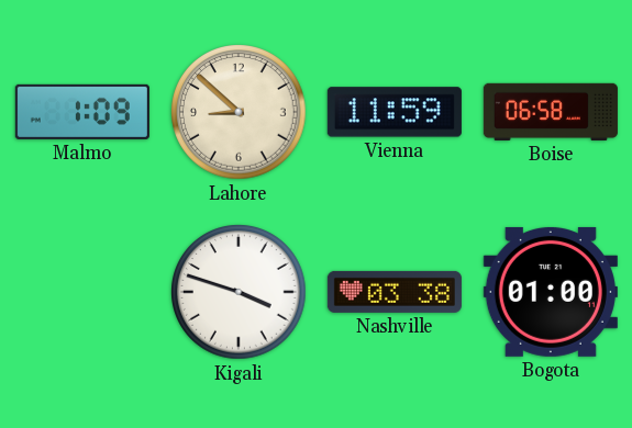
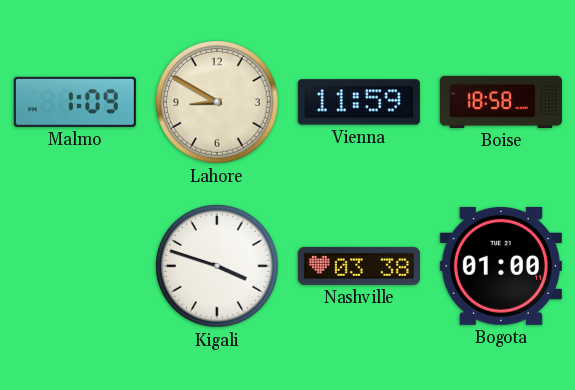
Lahore: 8:52 -> 8:50 (217, 102)
Boise: 06:58 -> 18:58 (501, 102)
